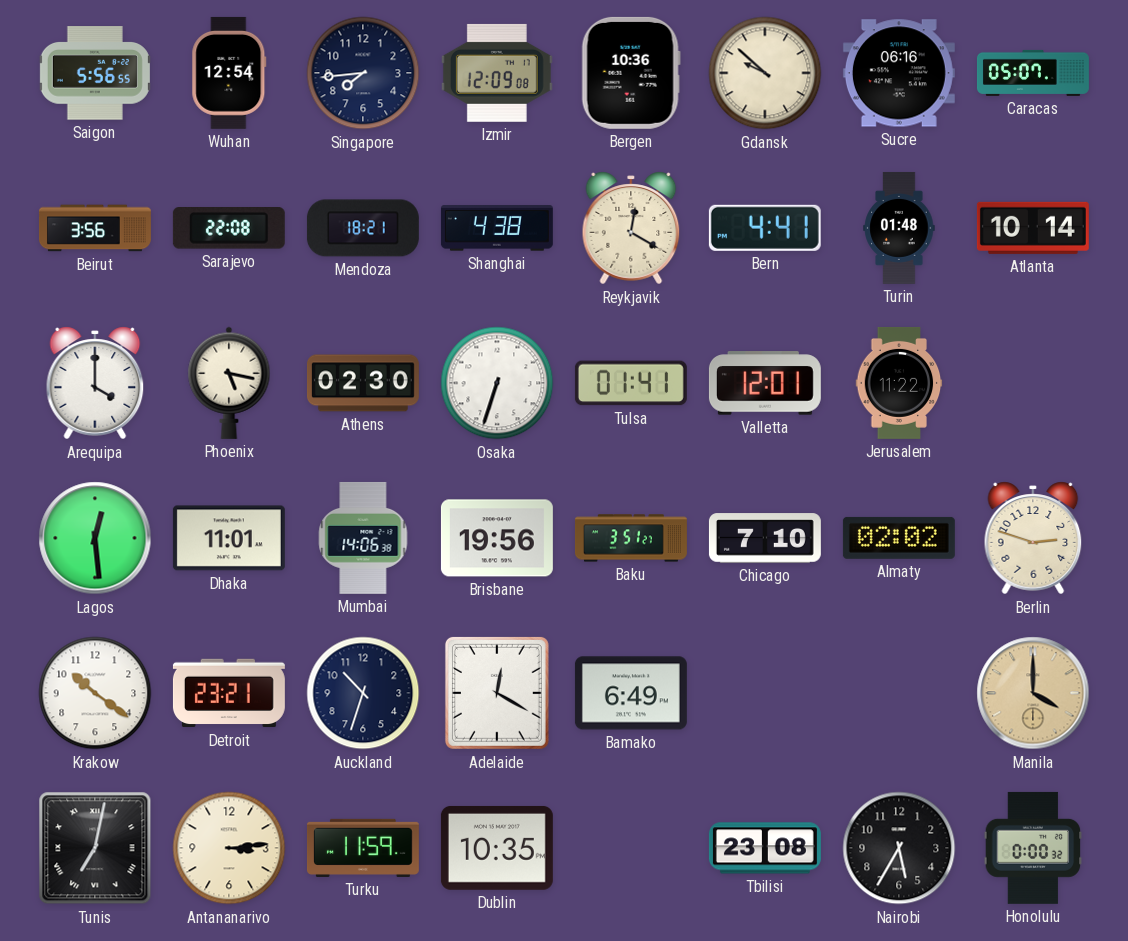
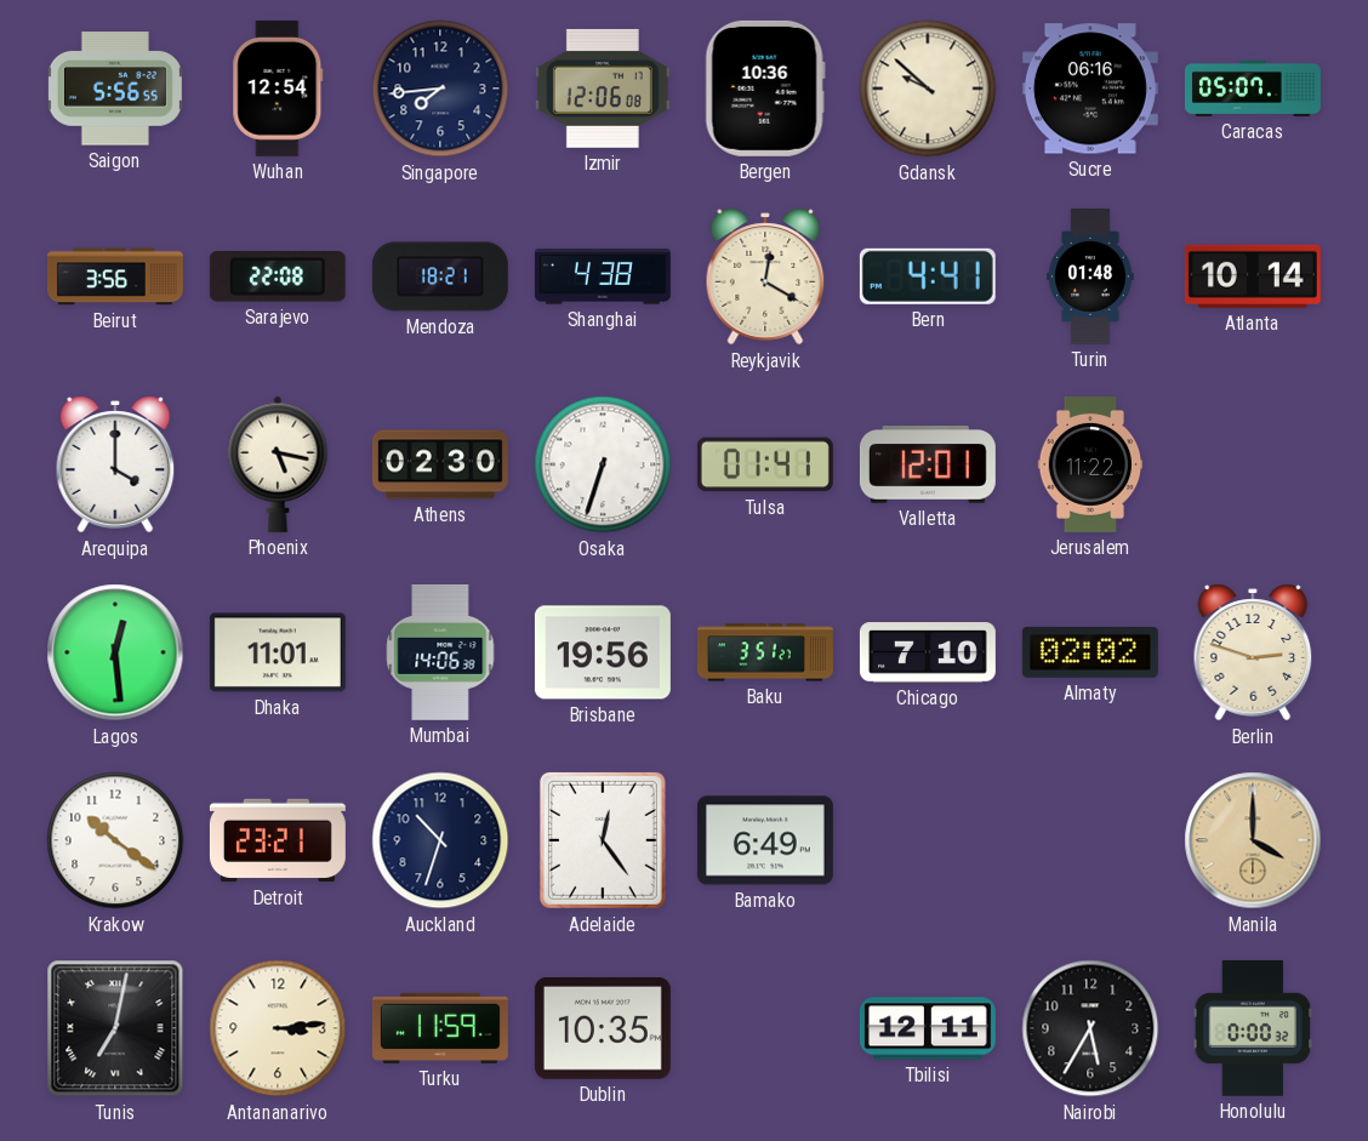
Izmir: 12:09 -> 12:06 (603, 89)
Adelaide: 12:20 -> 12:24 (603, 840)
Tbilisi: 23:08 -> 12:11 (928, 1028)
